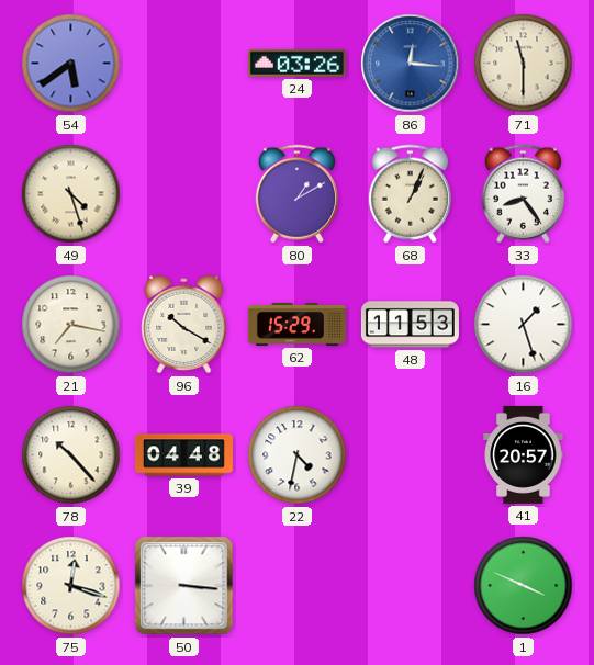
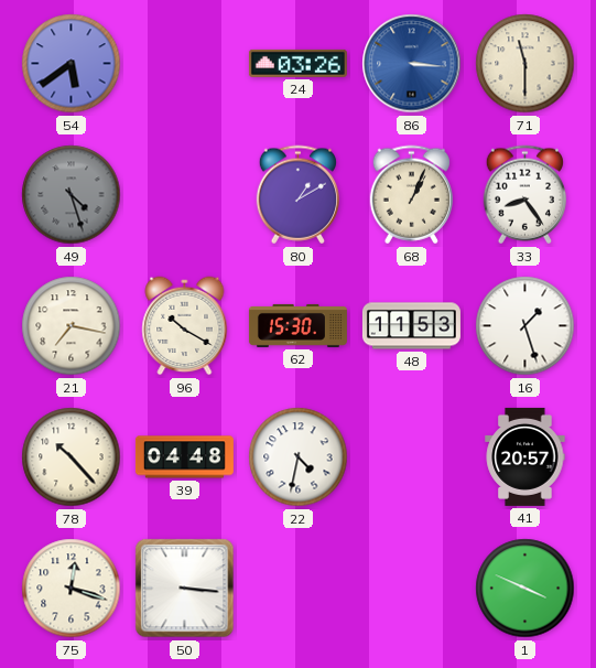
86: 12:16 -> 3:16 (412, 64)
49 dial: cream -> grey (72, 195)
62: 15:29 -> 15:30 (297, 325)
